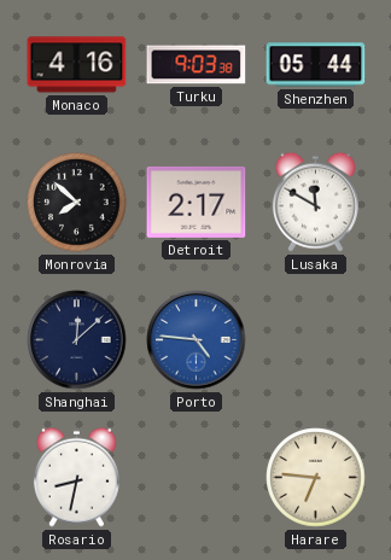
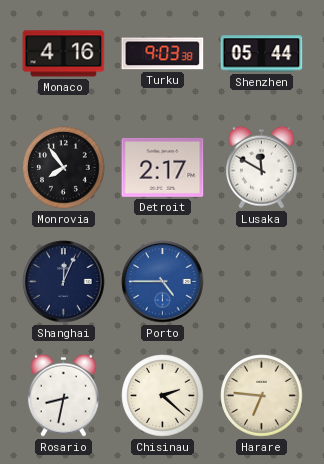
Monrovia: 7:52 -> 7:54 (64, 168)
Shanghai: 12:08 -> 12:04 (64, 282)
Porto: 4:46 -> 4:45 (163, 282)
Chisinau: none -> 2:22 (163, 396)
